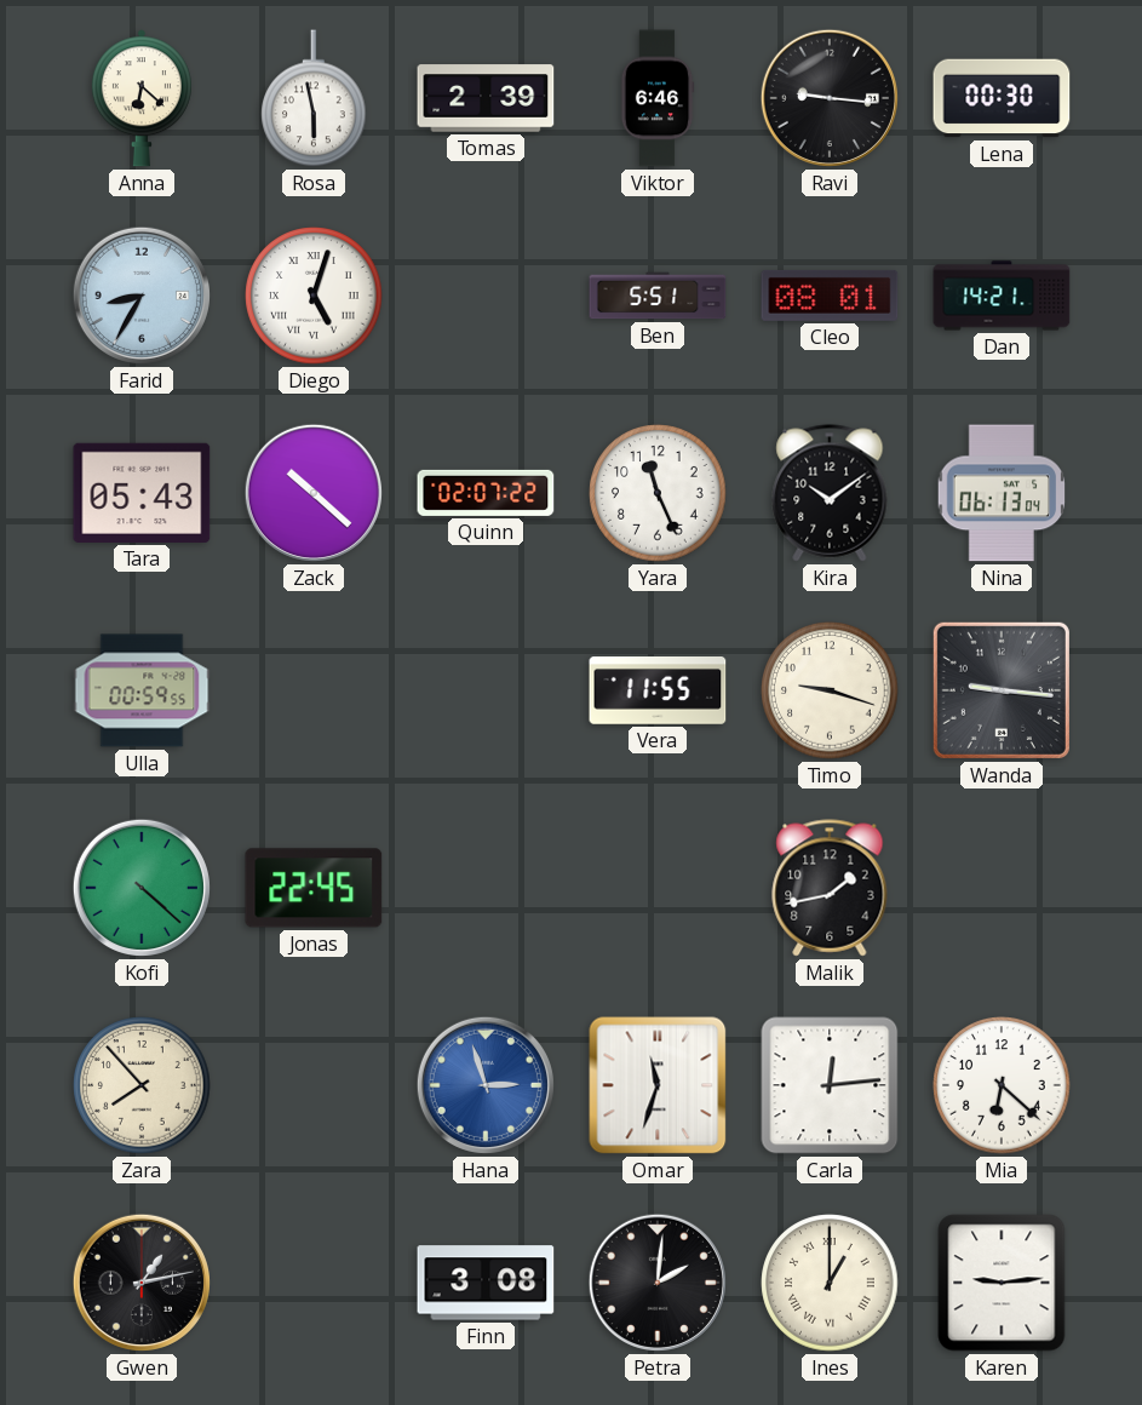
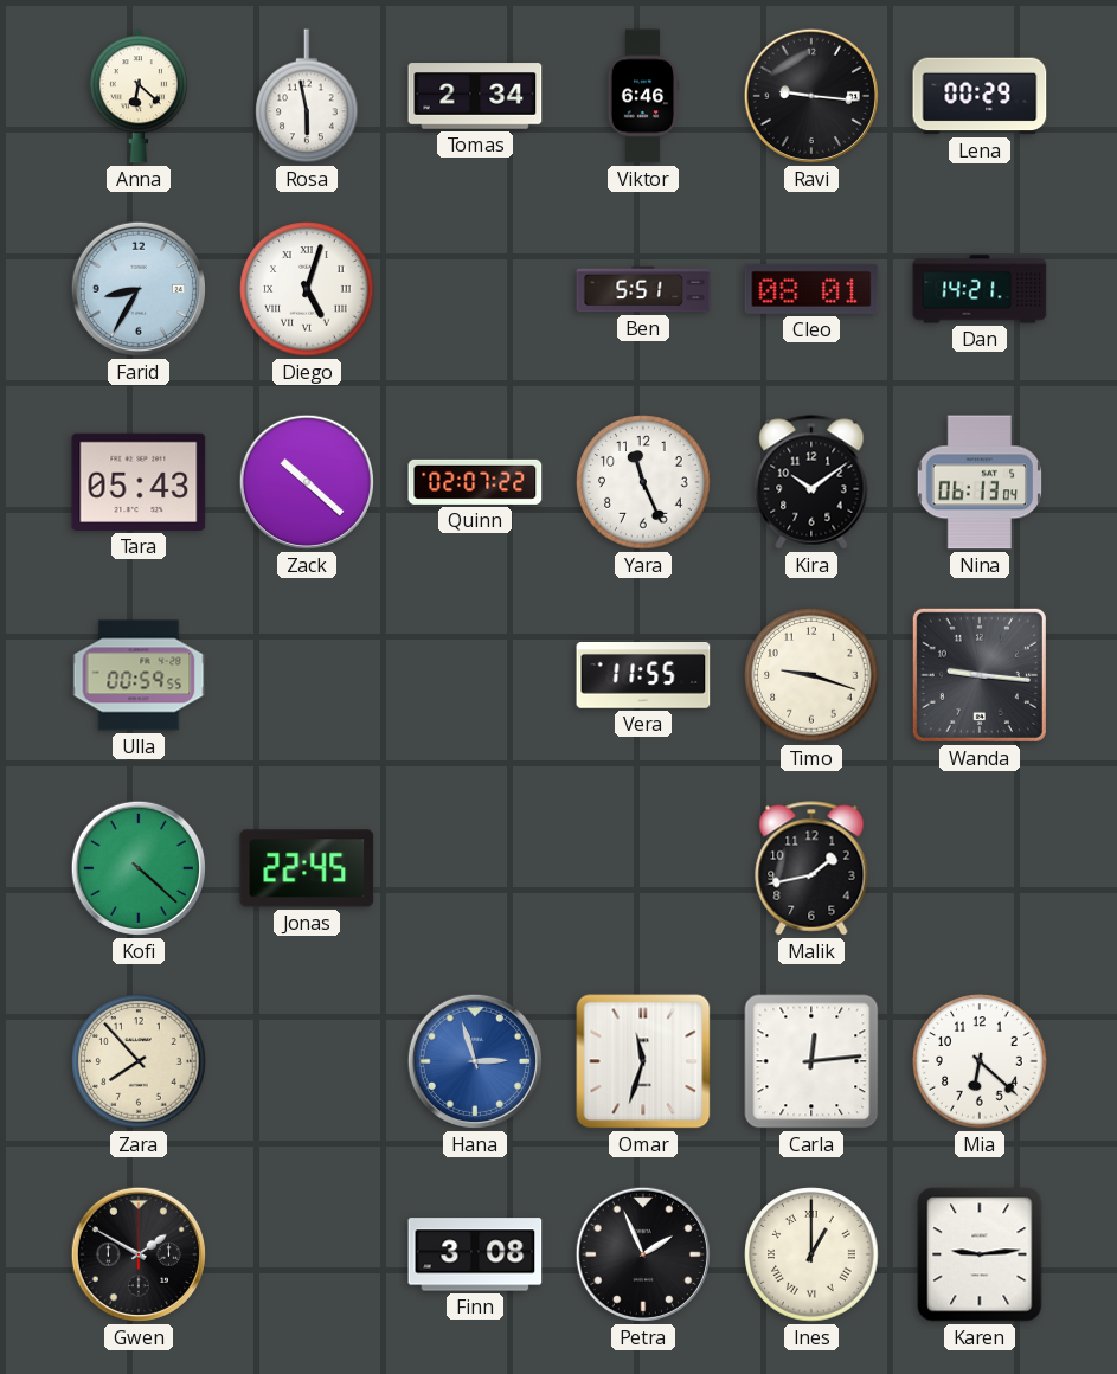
Tomas: 2:39 -> 2:34 (475, 96)
Lena: 00:30 -> 00:29 (980, 96)
Gwen: 1:13 -> 1:50 (139, 1254)
Petra: 2:01 -> 1:56 (643, 1254)
